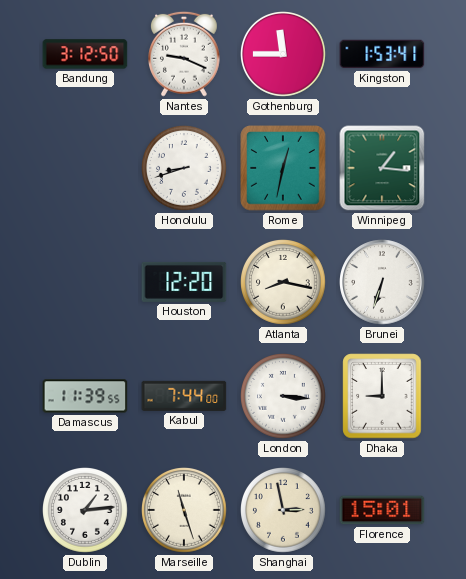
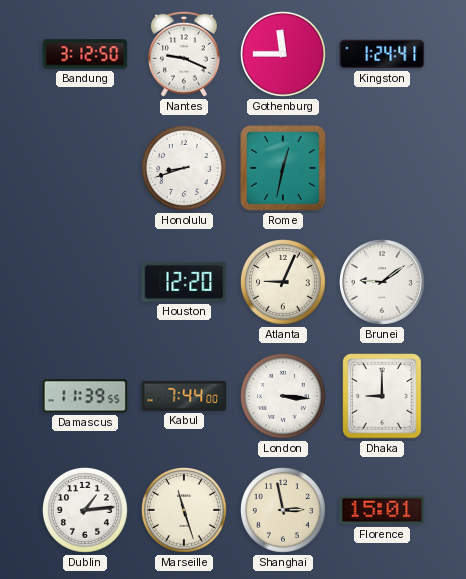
Kingston: 1:53 -> 1:24 (382, 54)
Winnipeg: 1:16 -> none (382, 168)
Atlanta: 8:17 -> 9:04 (284, 283)
Brunei: 6:33 -> 9:09 (382, 282)
